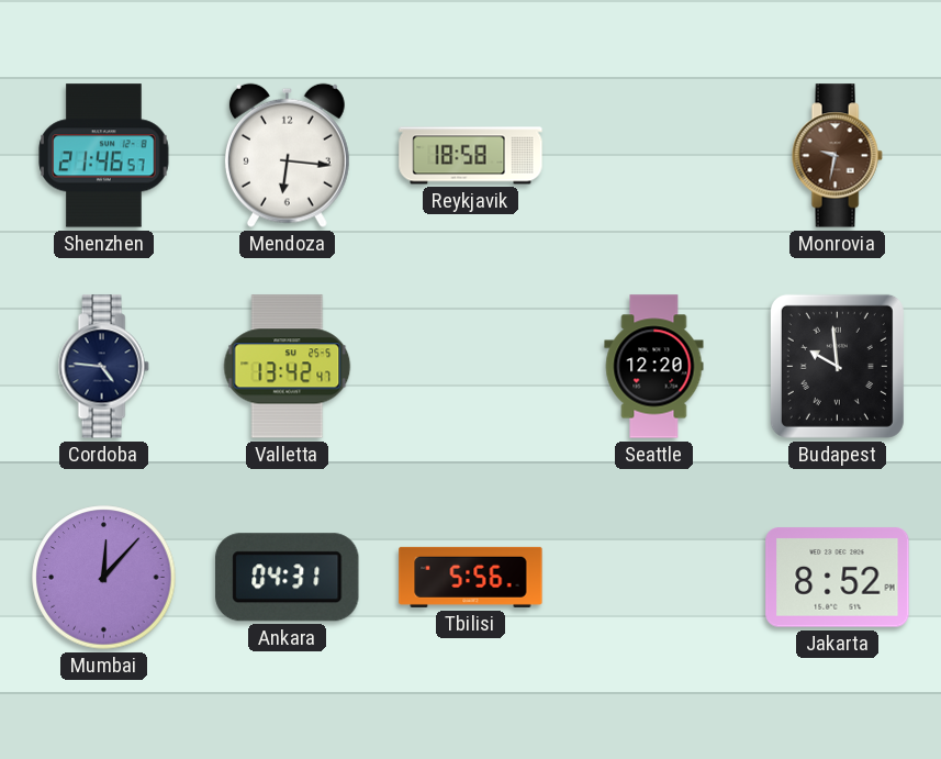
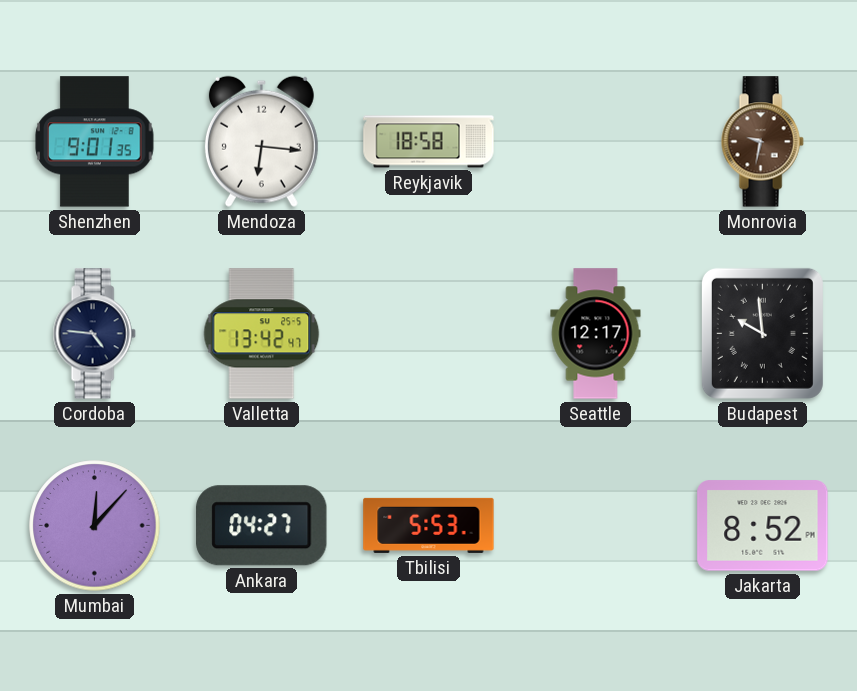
Shenzhen: 21:46 -> 9:01 (95, 142)
Seattle: 12:20 -> 12:17 (596, 334)
Ankara: 04:31 -> 04:27 (262, 526)
Tbilisi: 5:56 -> 5:53 (429, 525)
